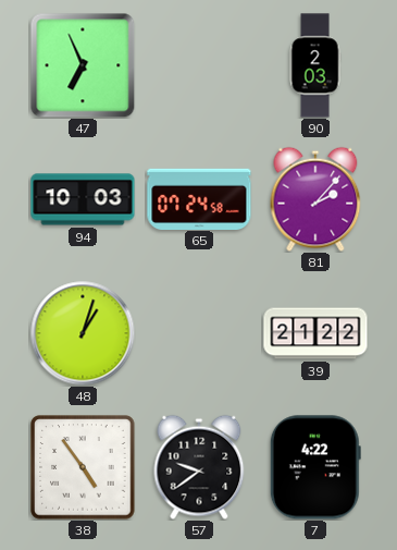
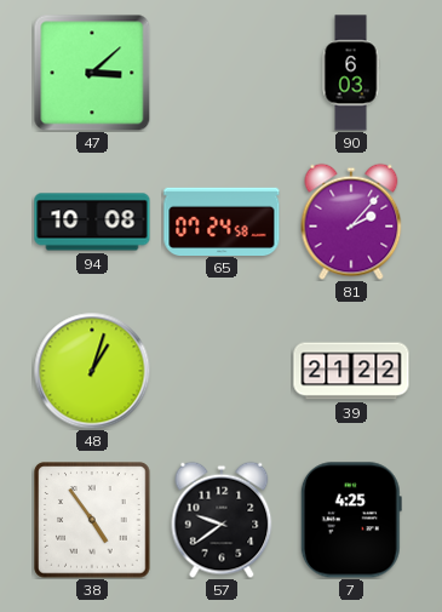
47: 6:56 -> 3:08 (92, 73)
90: 2:03 -> 6:03 (351, 73)
94: 10:03 -> 10:08 (92, 222)
7: 4:22 -> 4:25 (351, 520)
